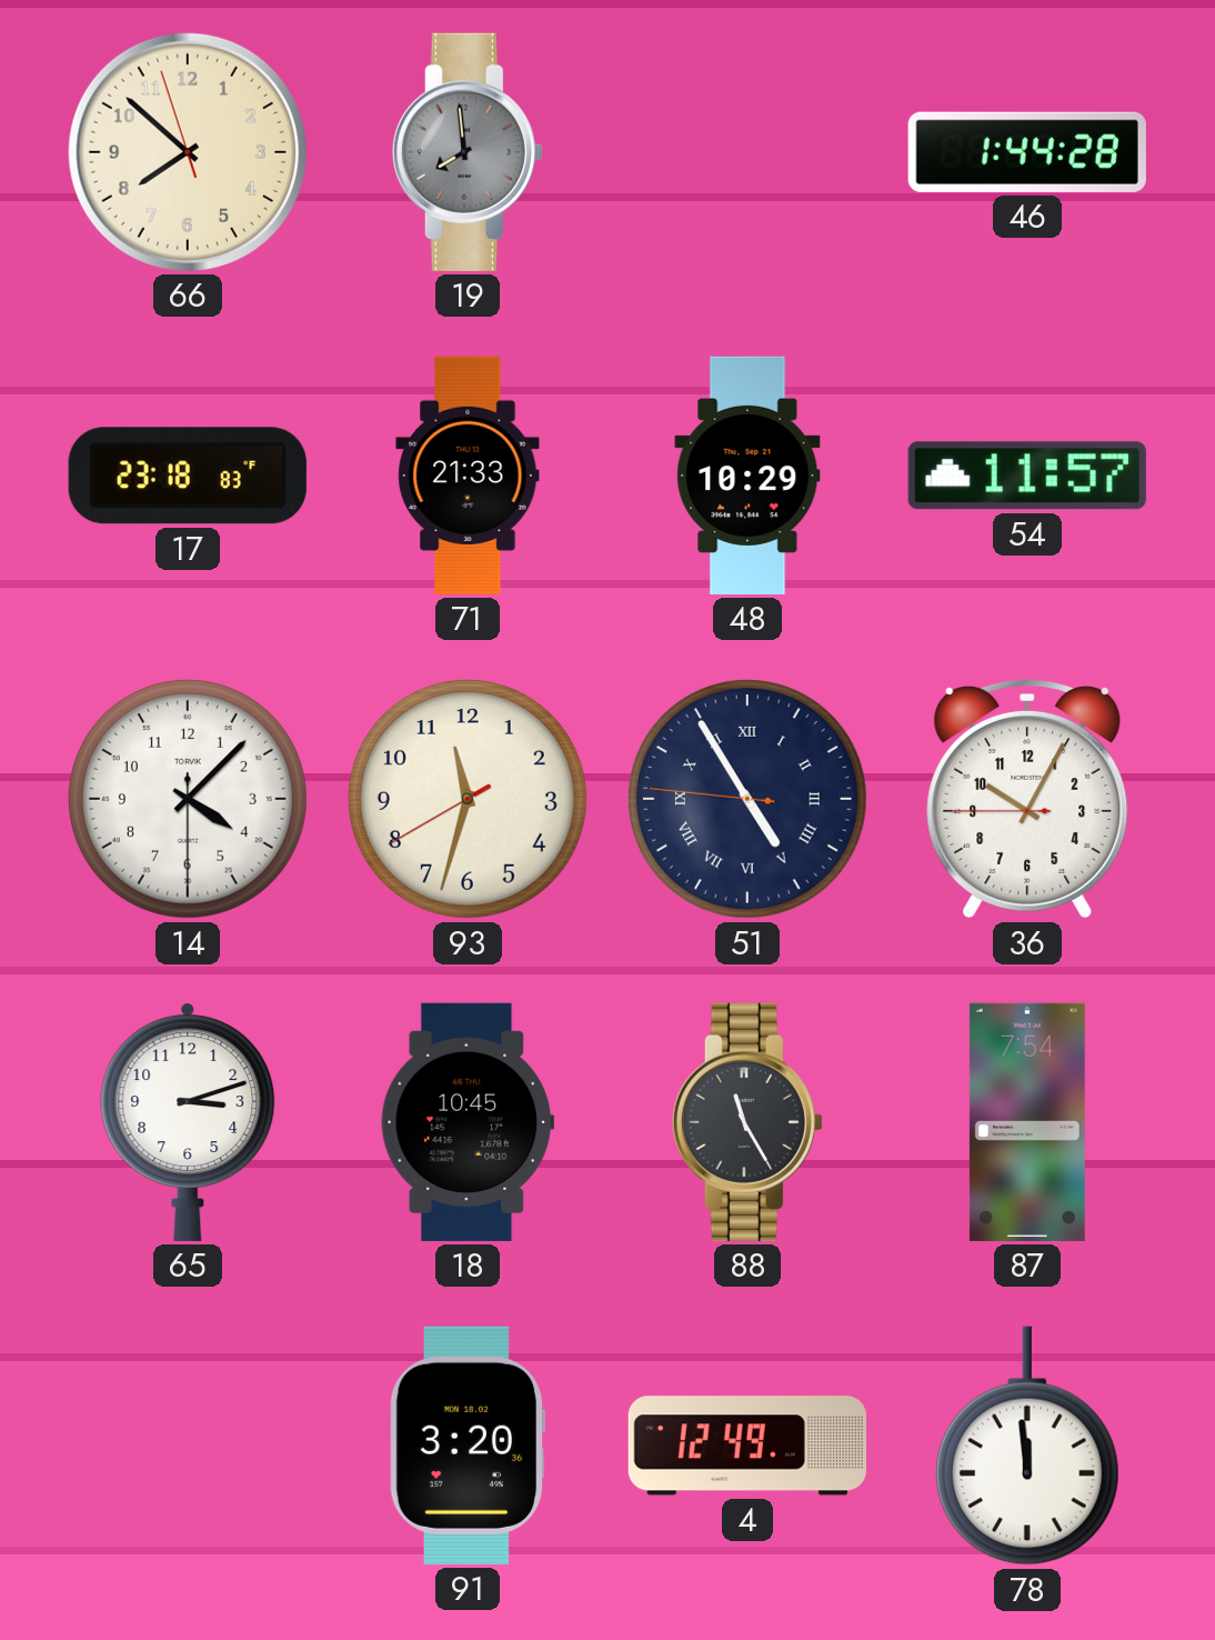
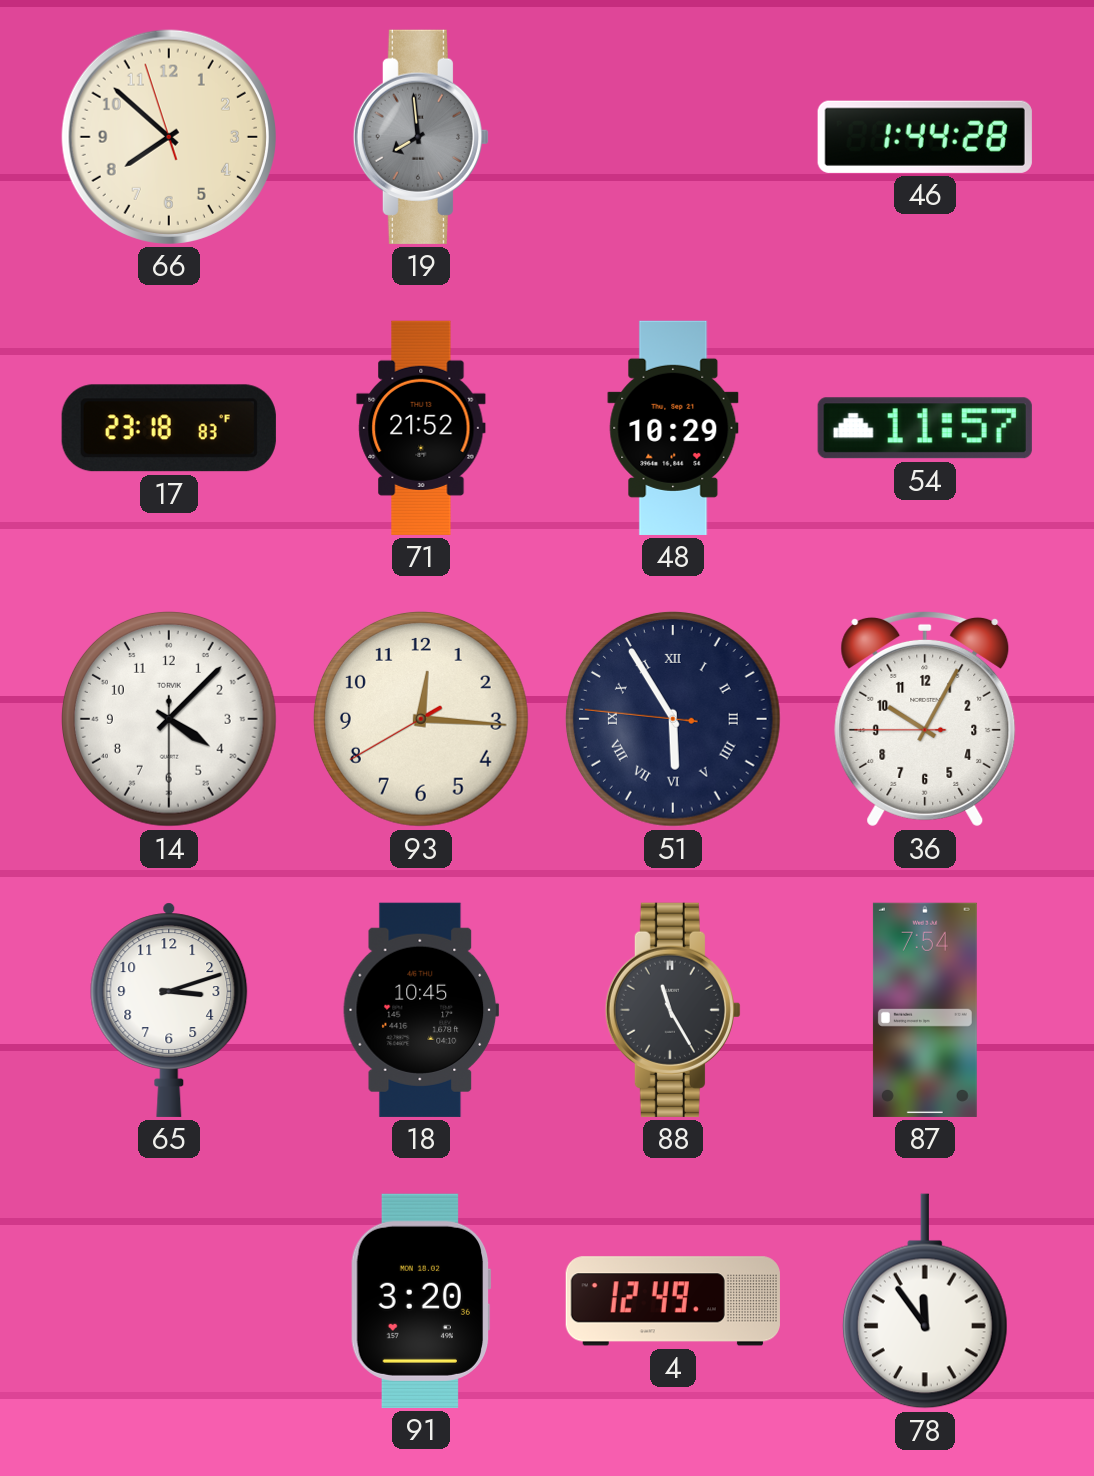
71: 21:33 -> 21:52 (421, 428)
93: 11:32 -> 12:15 (421, 719)
51: 4:54 -> 5:54 (673, 719)
78: 11:59 -> 11:54 (925, 1301)
